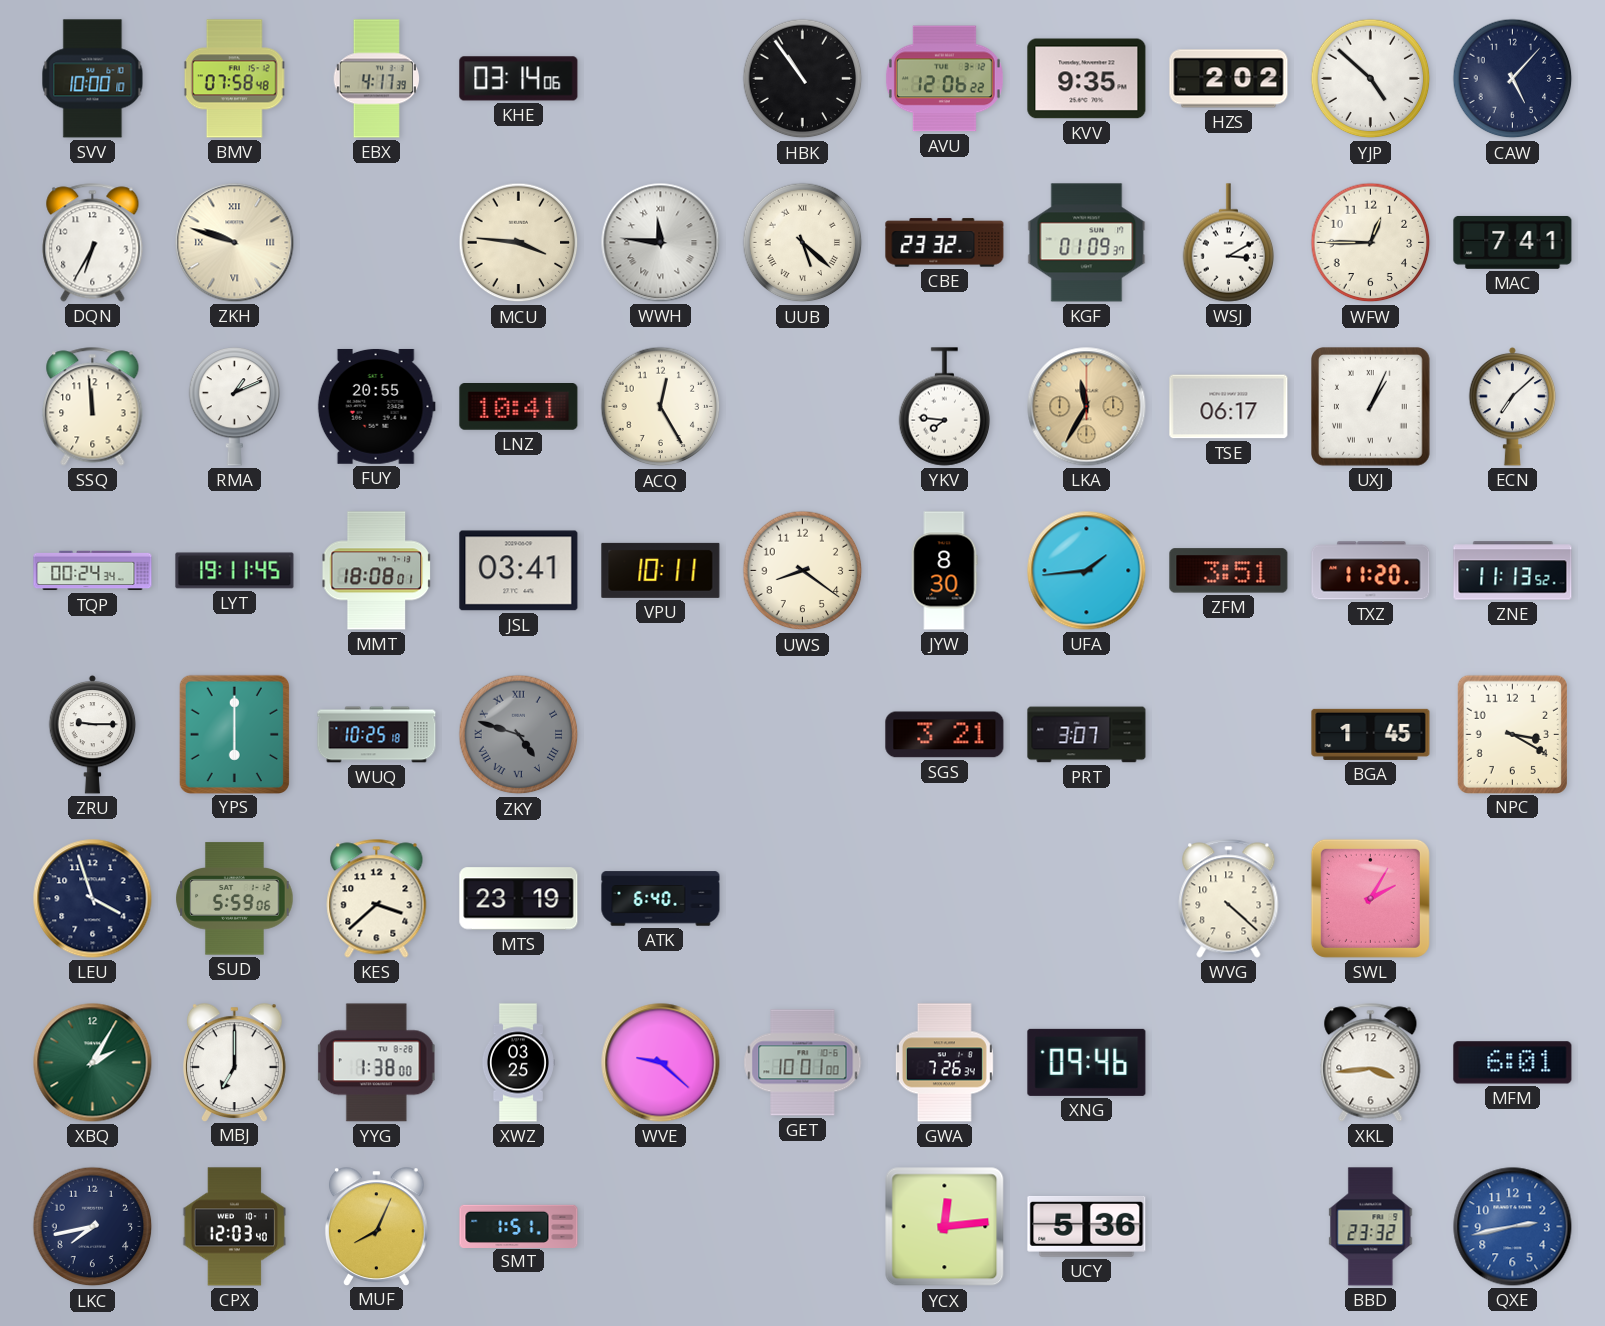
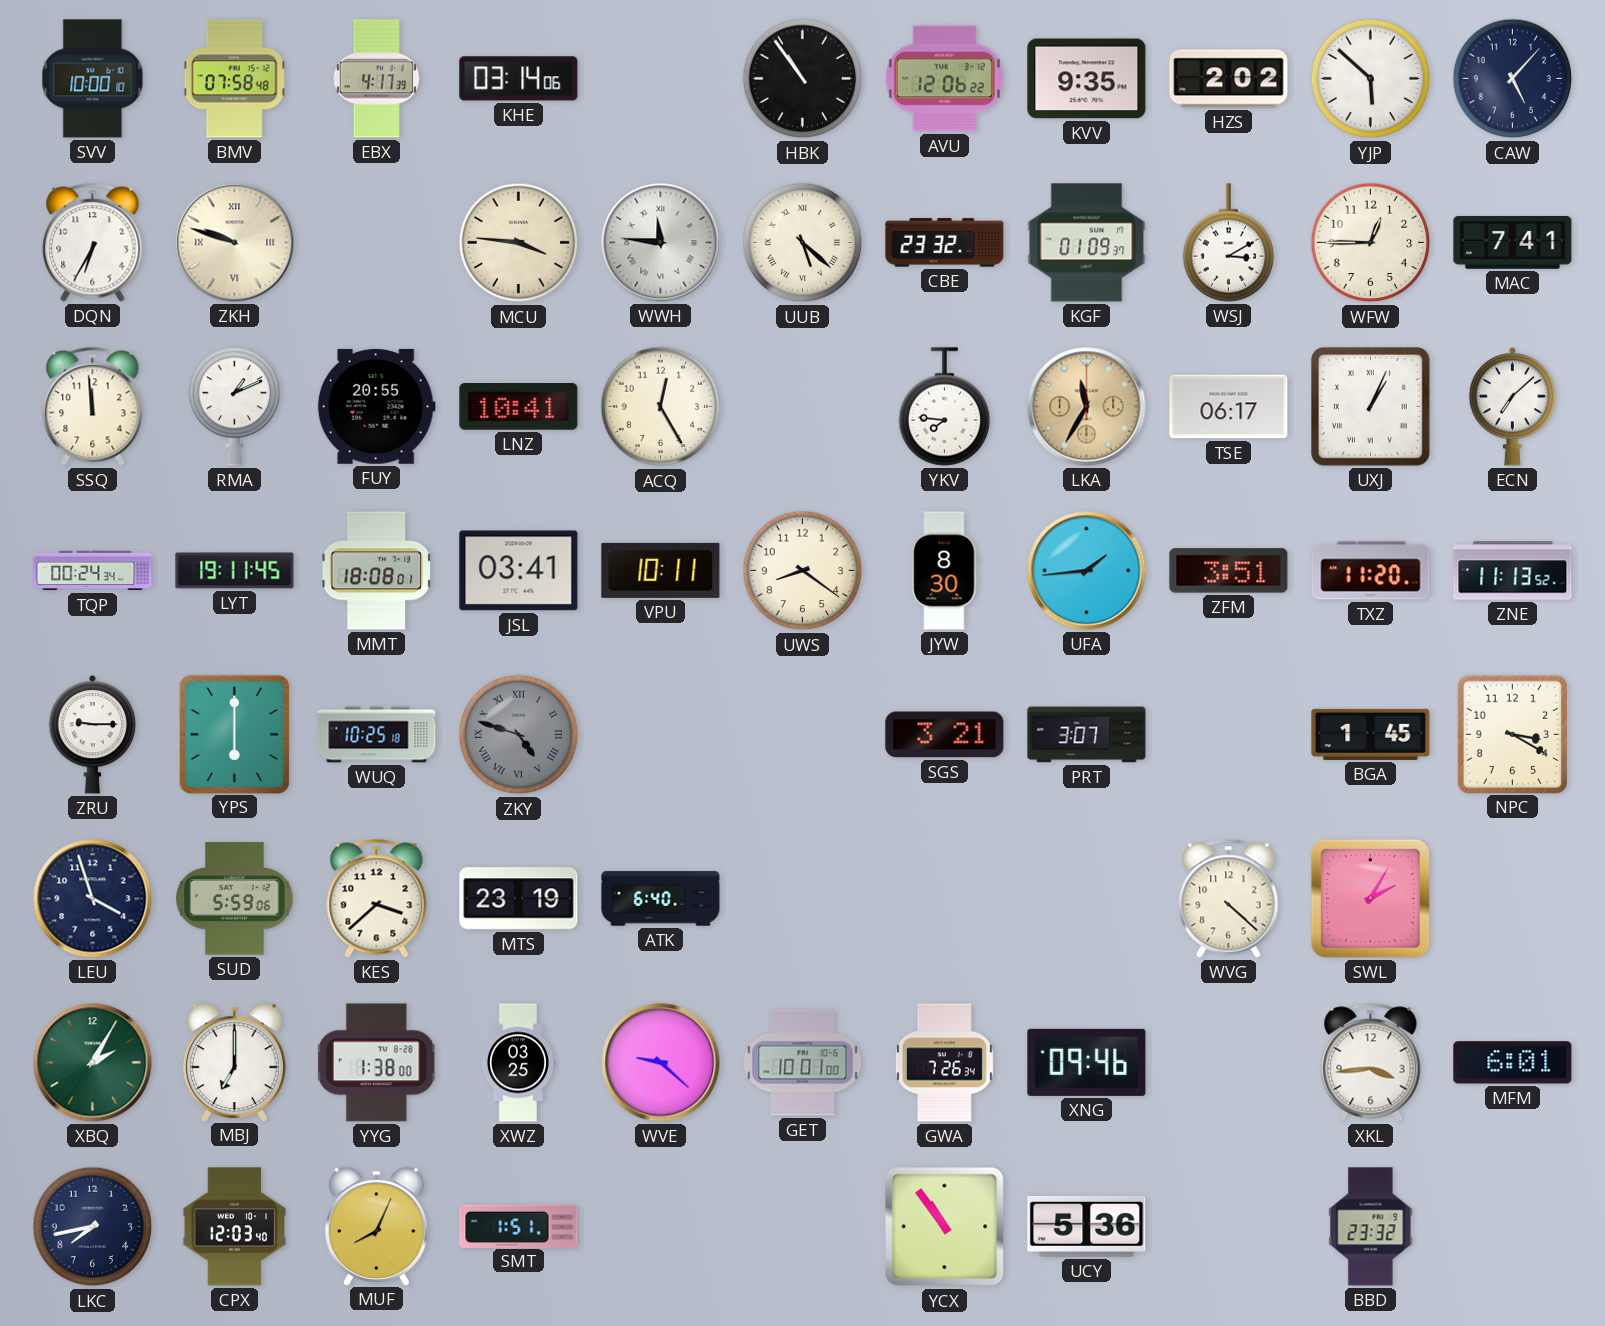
YJP: 4:52 -> 5:52 (1371, 79)
YCX: 12:14 -> 10:54 (945, 1227)
QXE: 2:43 -> none (1513, 1227)
